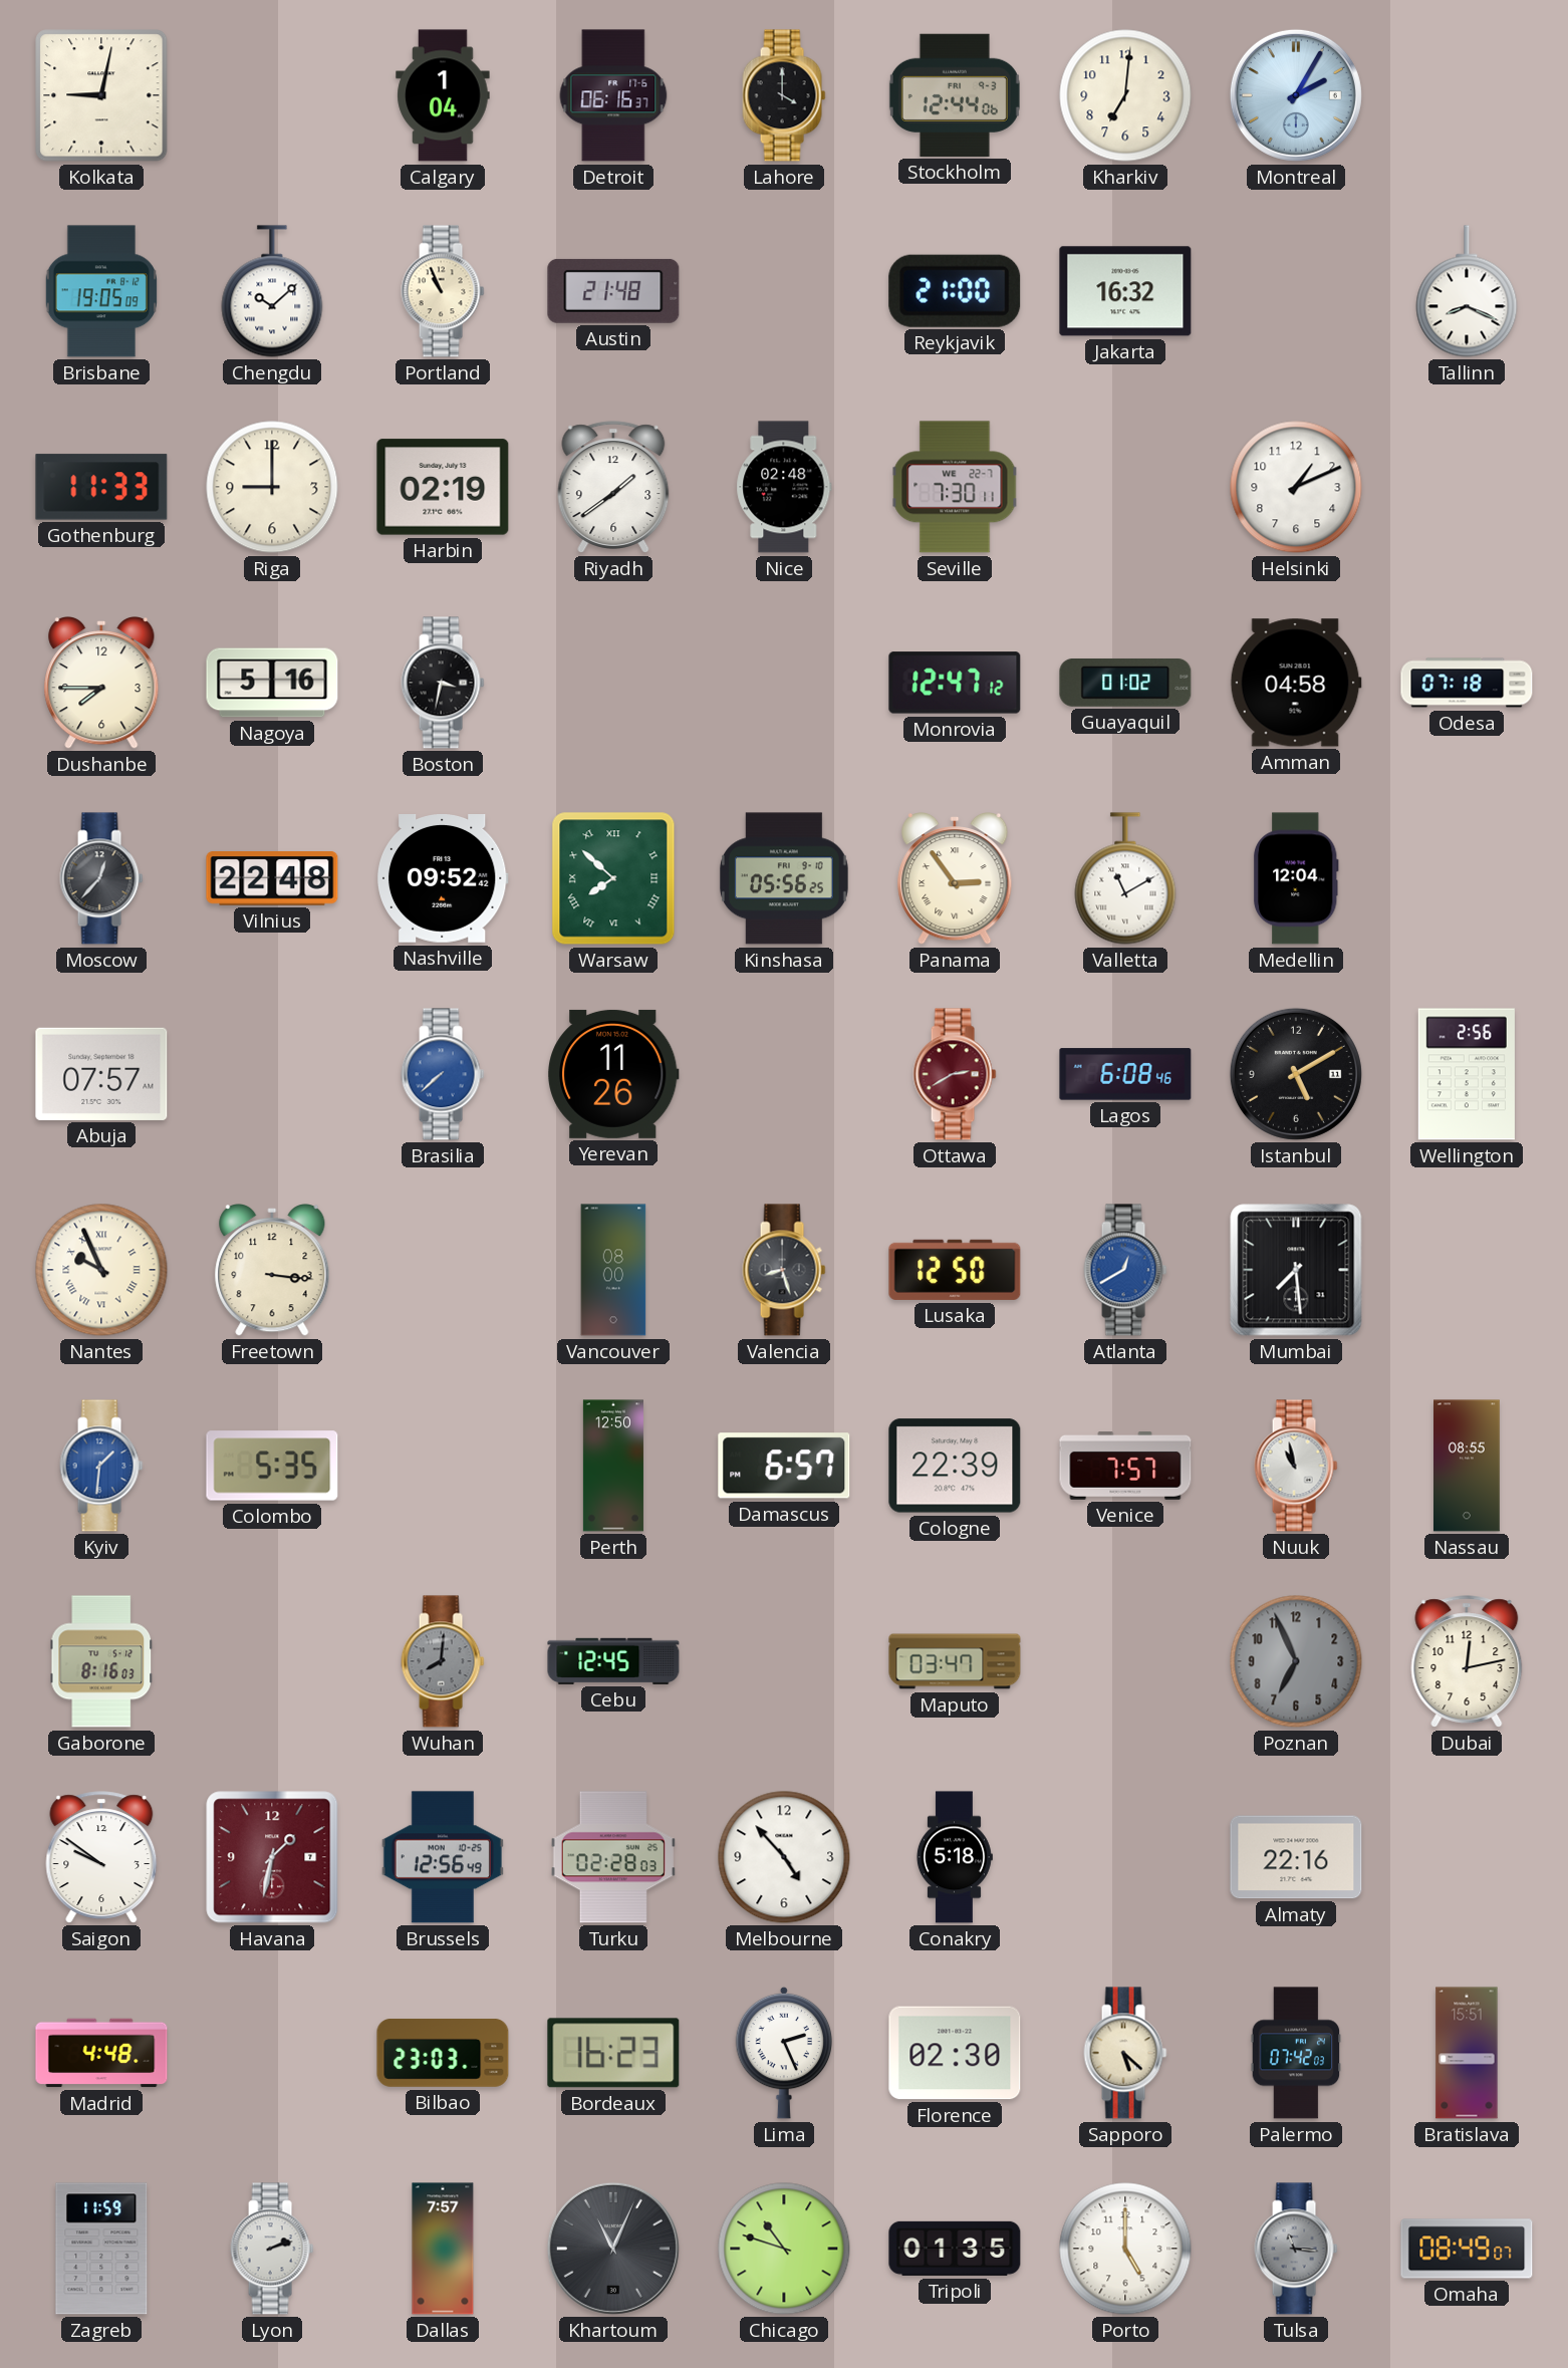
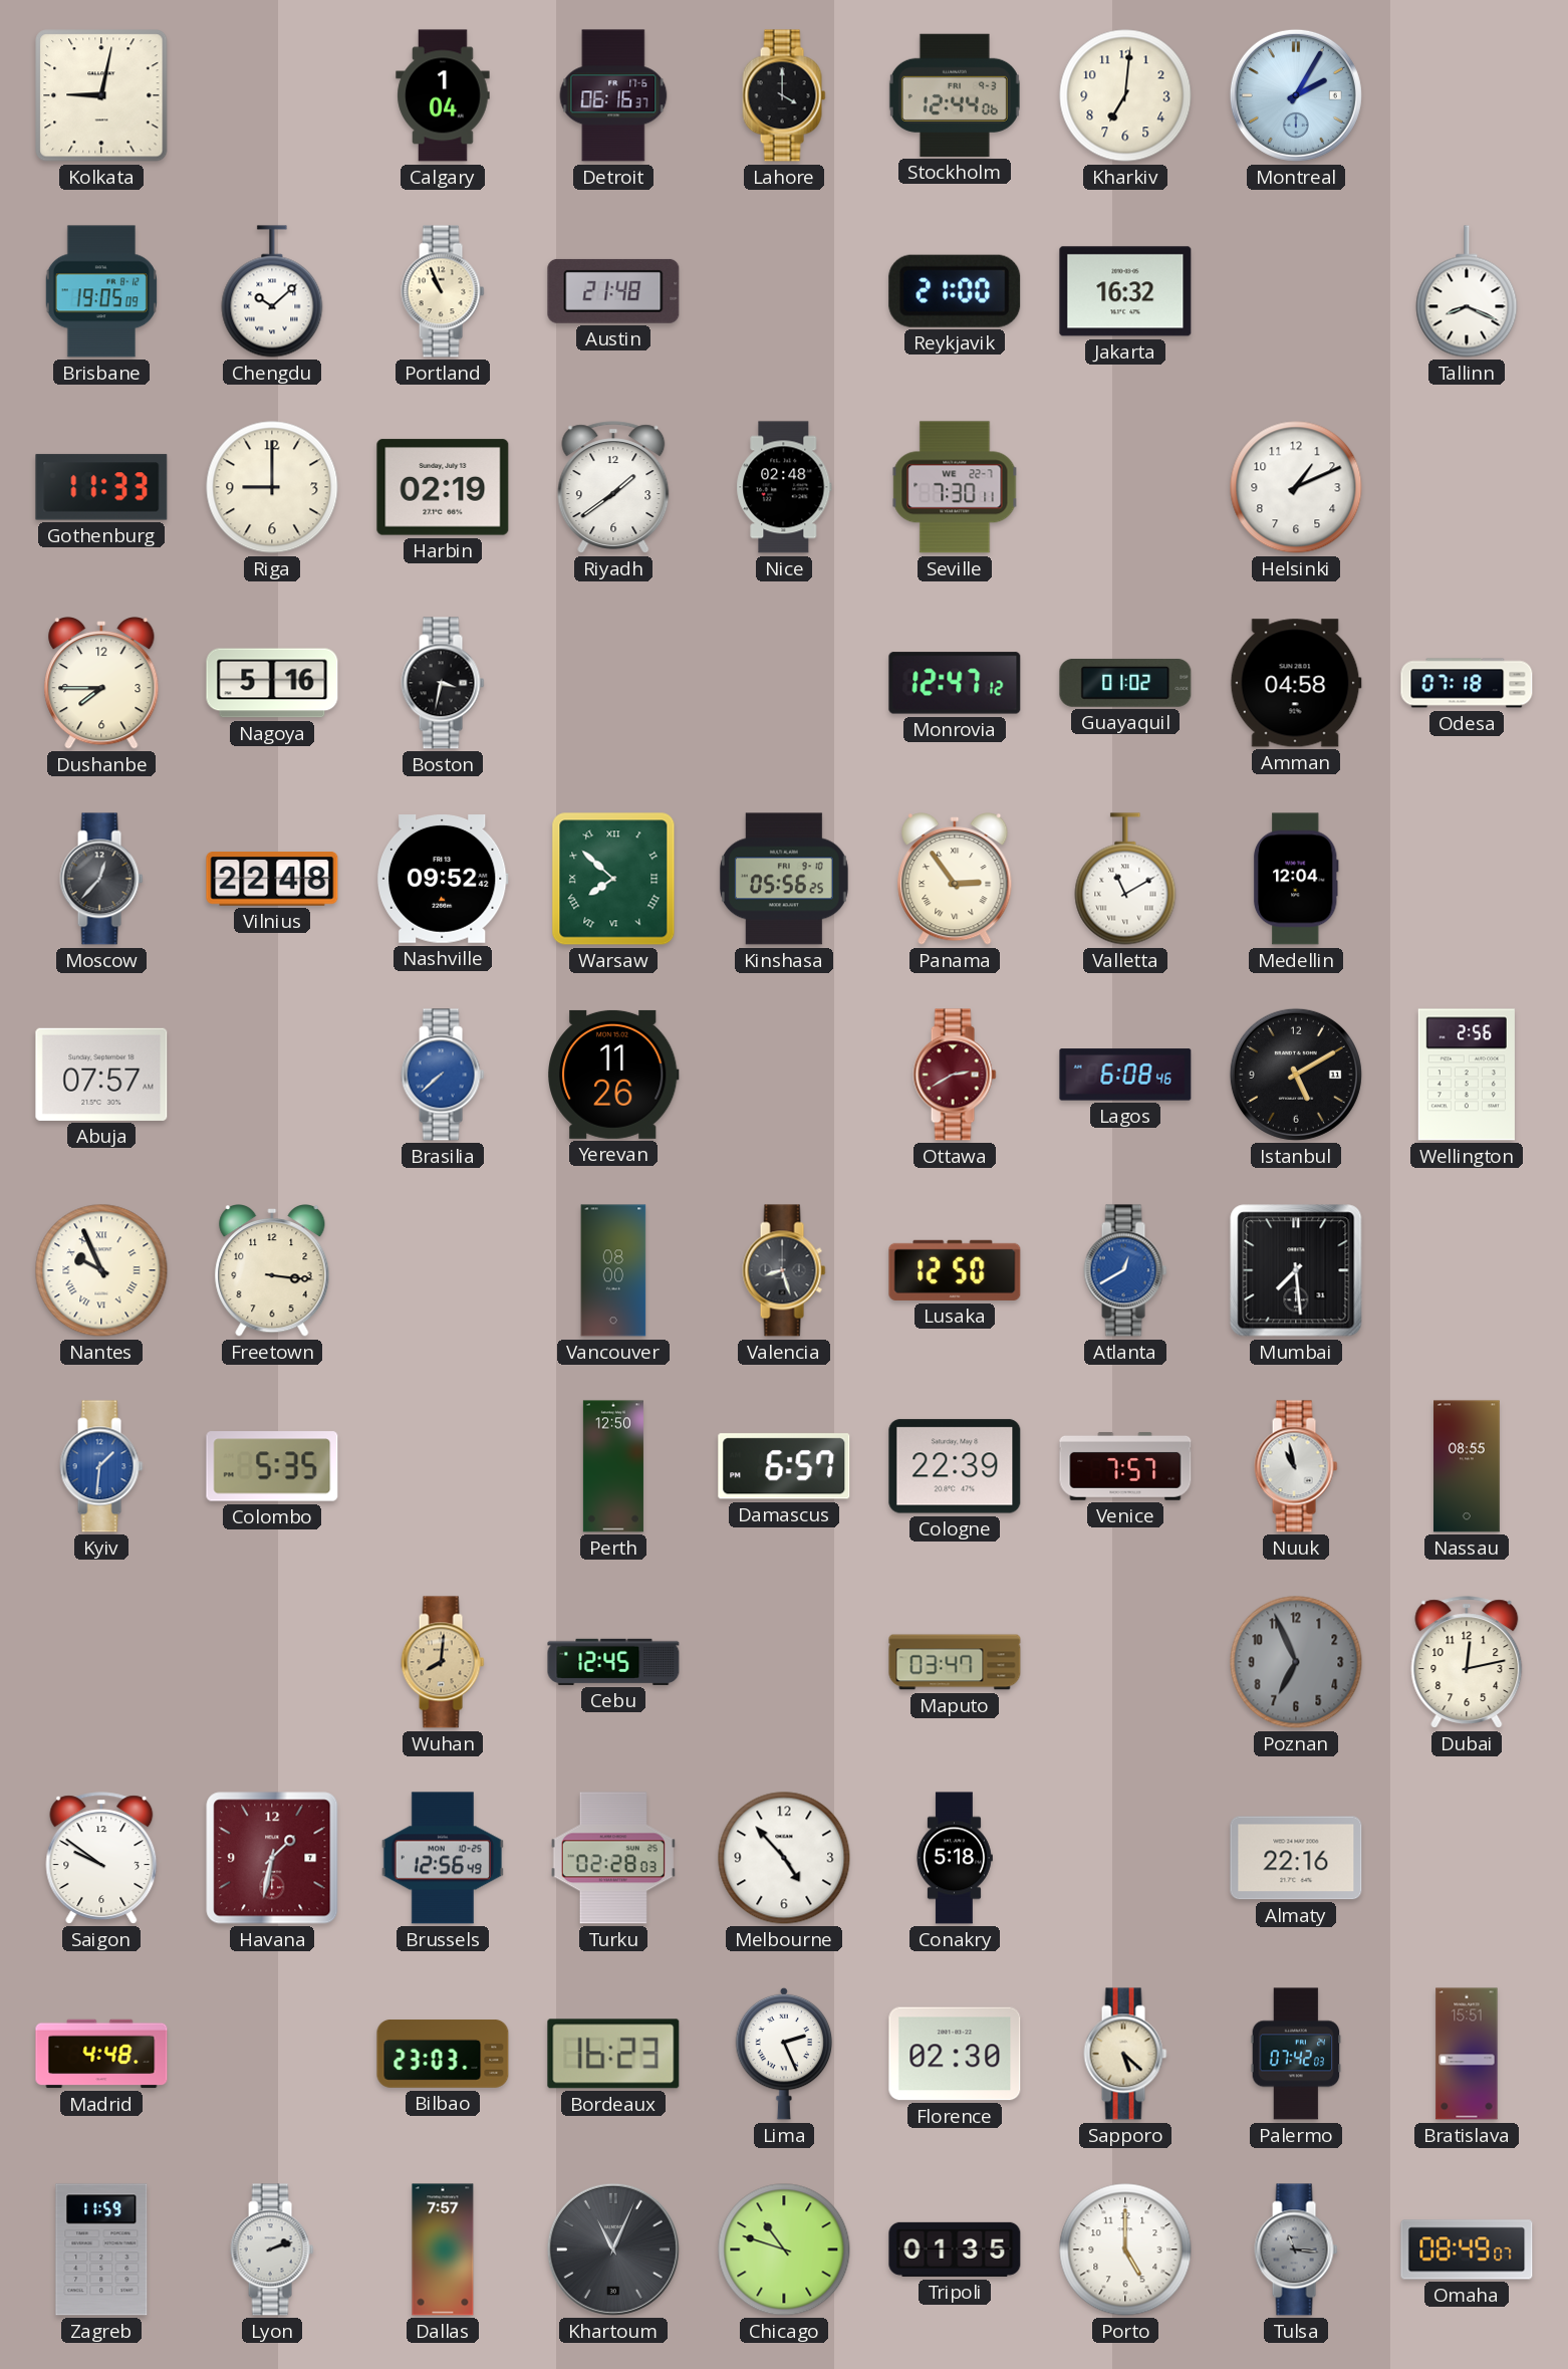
Gaborone: 8:16 -> none (101, 1661)
Wuhan dial: grey -> champagne (443, 1662)
